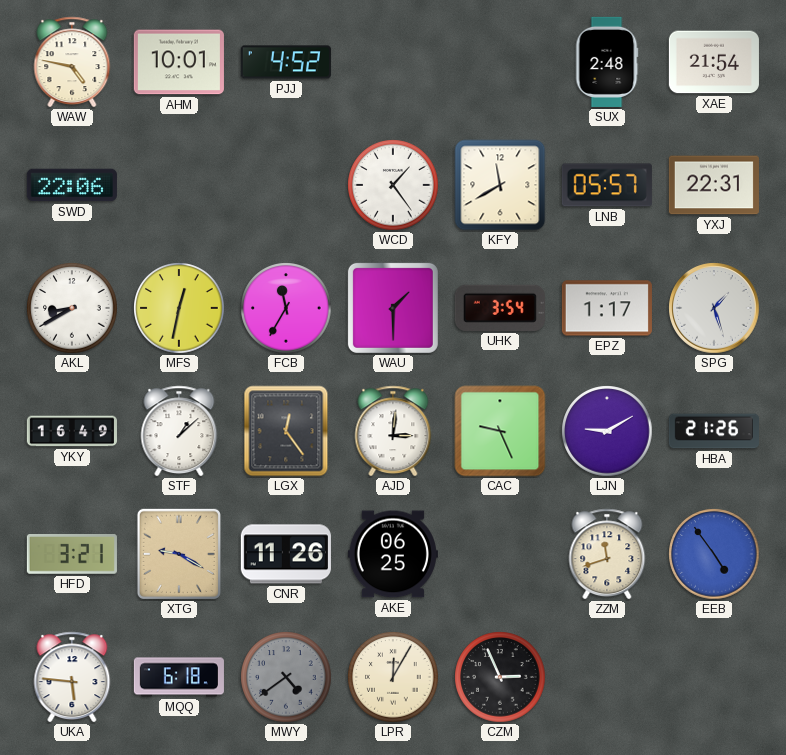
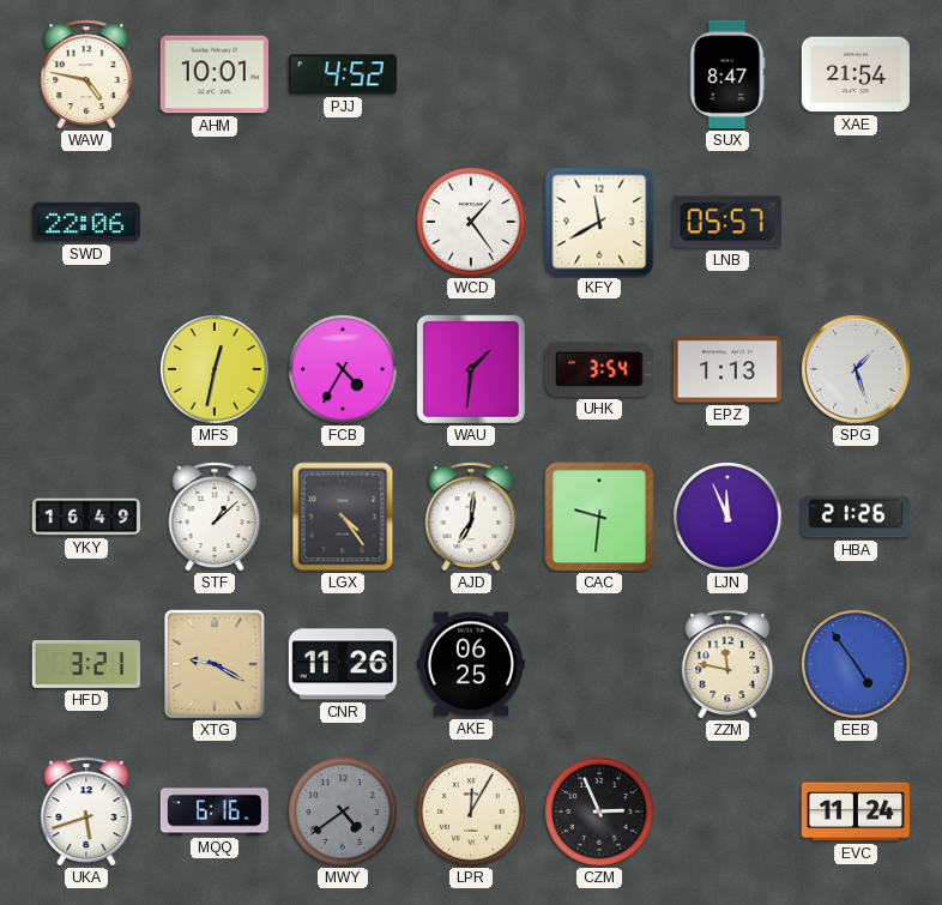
SUX: 2:48 -> 8:47 (727, 74)
YXJ: 22:31 -> none (714, 185)
AKL: 8:40 -> none (72, 308)
FCB: 11:35 -> 4:35 (343, 369)
WAU: 1:30 -> 1:31 (471, 369)
EPZ: 1:17 -> 1:13 (727, 369)
LGX: 12:24 -> 4:24 (343, 517)
AJD: 3:01 -> 7:01 (471, 517)
CAC: 9:26 -> 9:31 (599, 517)
LJN: 9:10 -> 11:56 (727, 517)
ZZM: 11:42 -> 11:47 (727, 664)
UKA: 5:46 -> 5:42 (86, 812)
MQQ: 6:18 -> 6:16 (215, 812)
EVC: none -> 11:24 (856, 812)
